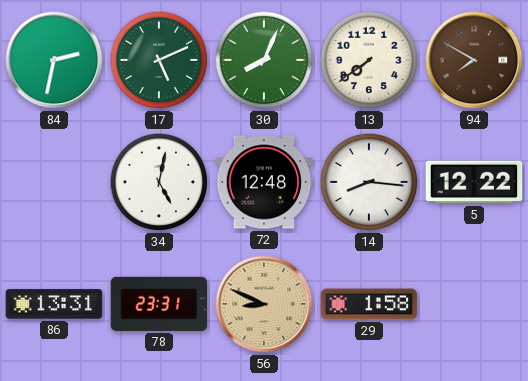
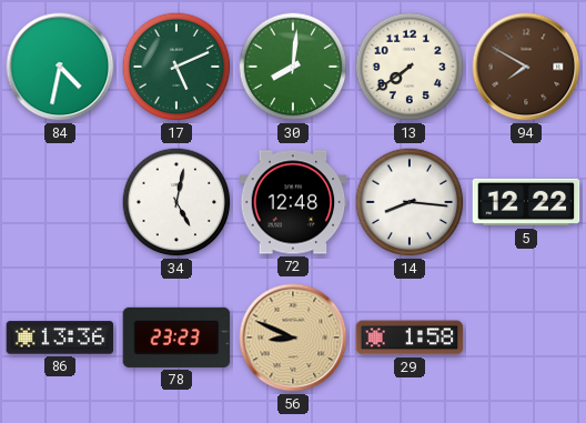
84: 2:32 -> 4:32 (60, 67)
30: 8:04 -> 8:01 (293, 67)
86: 13:31 -> 13:36 (60, 338)
78: 23:31 -> 23:23 (176, 338)
